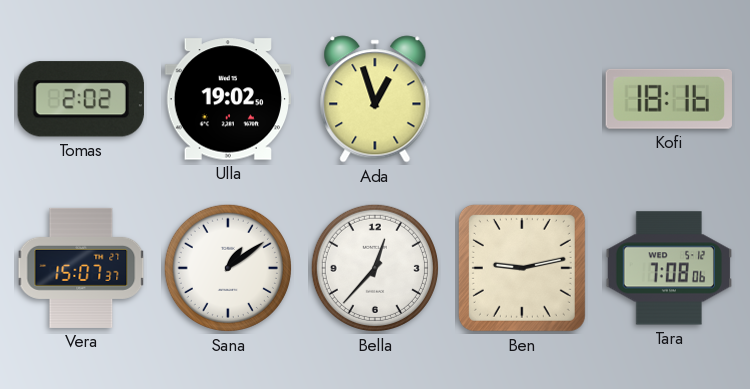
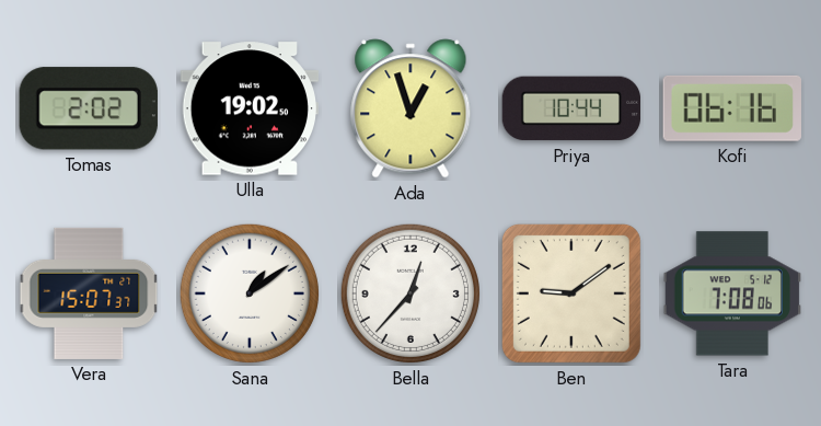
Priya: none -> 10:44 (571, 108)
Kofi: 18:16 -> 06:16 (732, 108)
Ben: 9:13 -> 9:09 (571, 293)
